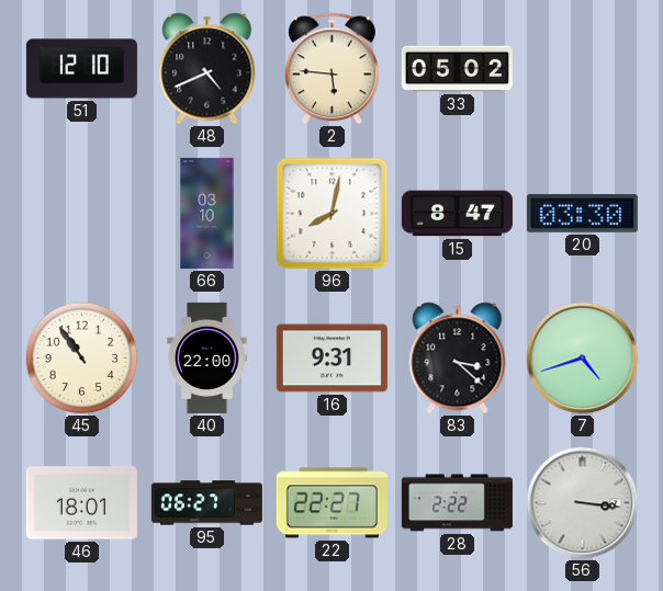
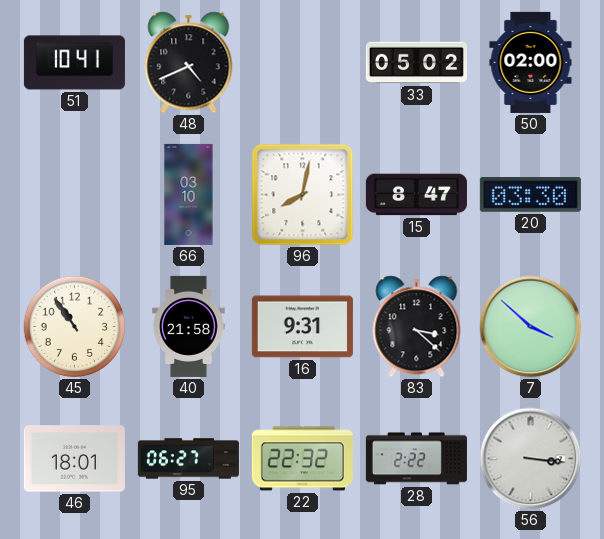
51: 12:10 -> 10:41 (74, 63)
2: 5:46 -> none (332, 69)
50: none -> 02:00 (531, 62)
40: 22:00 -> 21:58 (189, 326)
7: 4:42 -> 3:52 (531, 327)
22: 22:27 -> 22:32 (302, 459)
